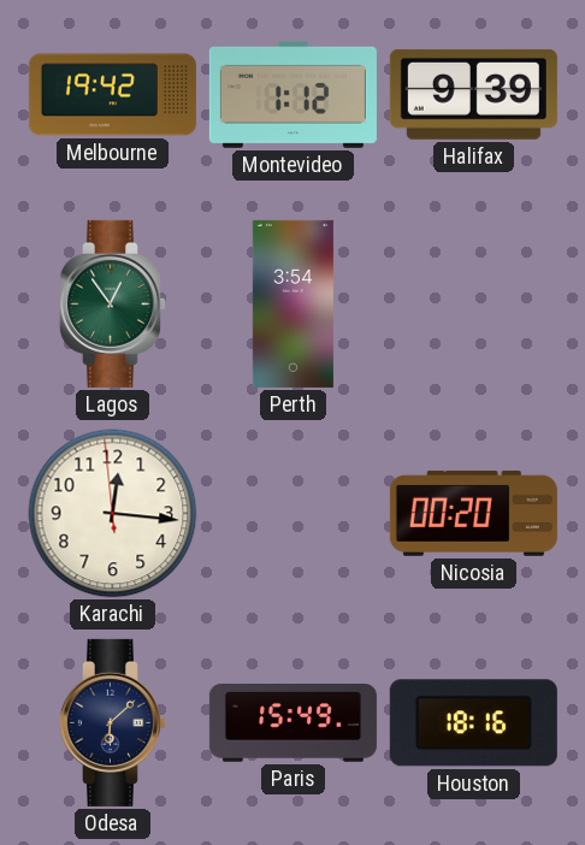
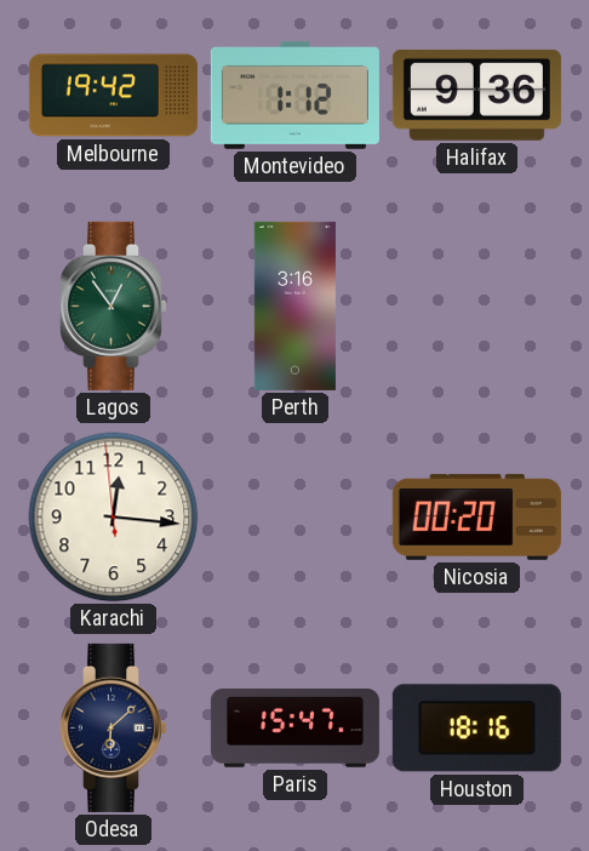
Halifax: 9:39 -> 9:36 (476, 95)
Perth: 3:54 -> 3:16 (294, 305)
Paris: 15:49 -> 15:47 (294, 729)
